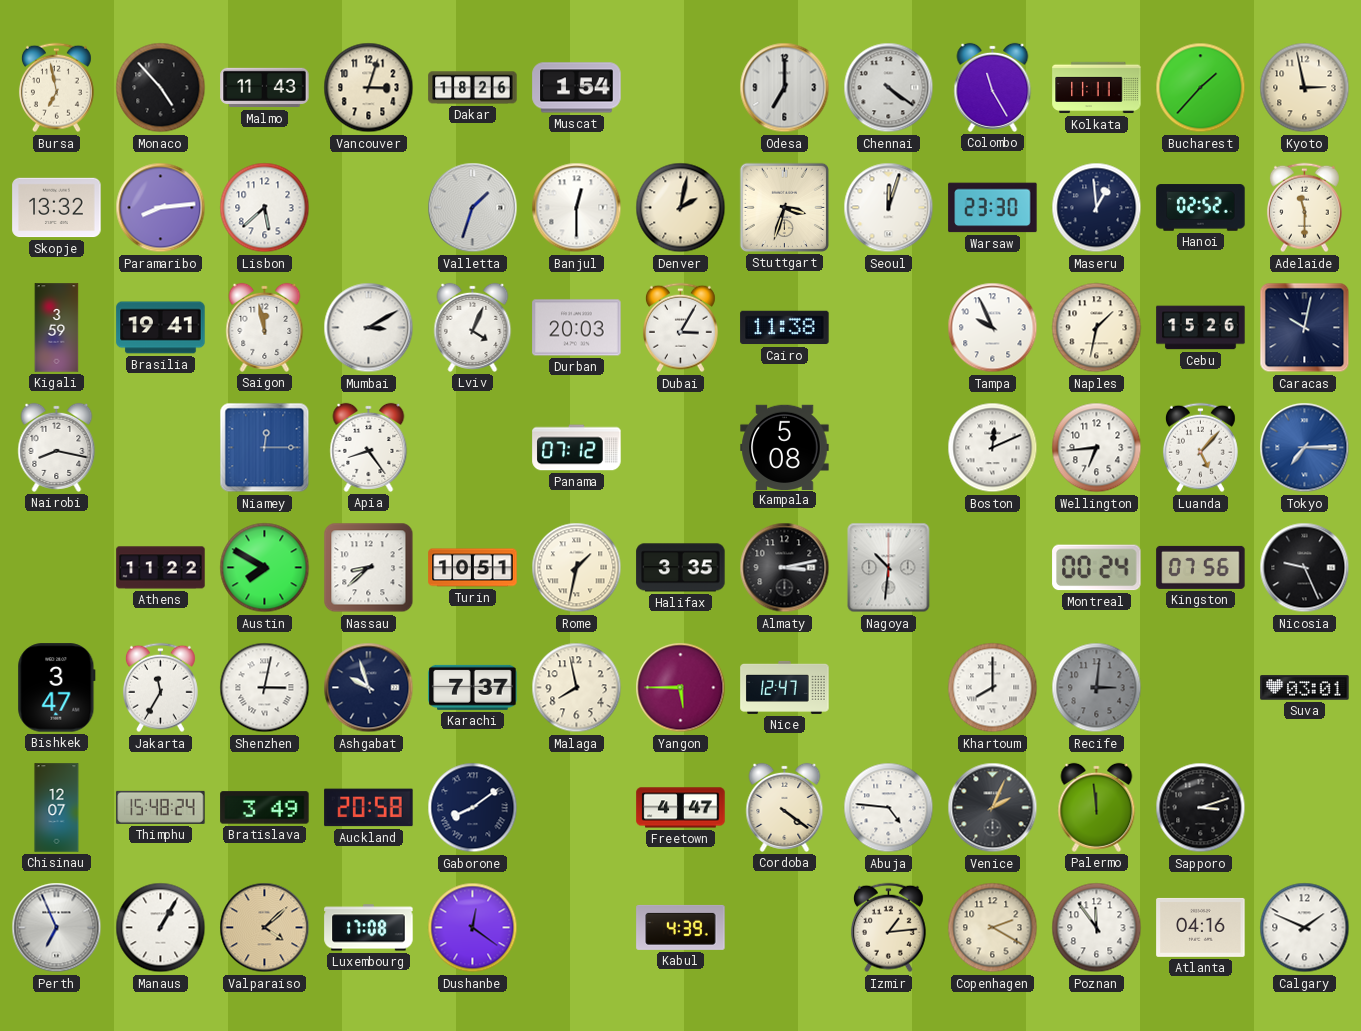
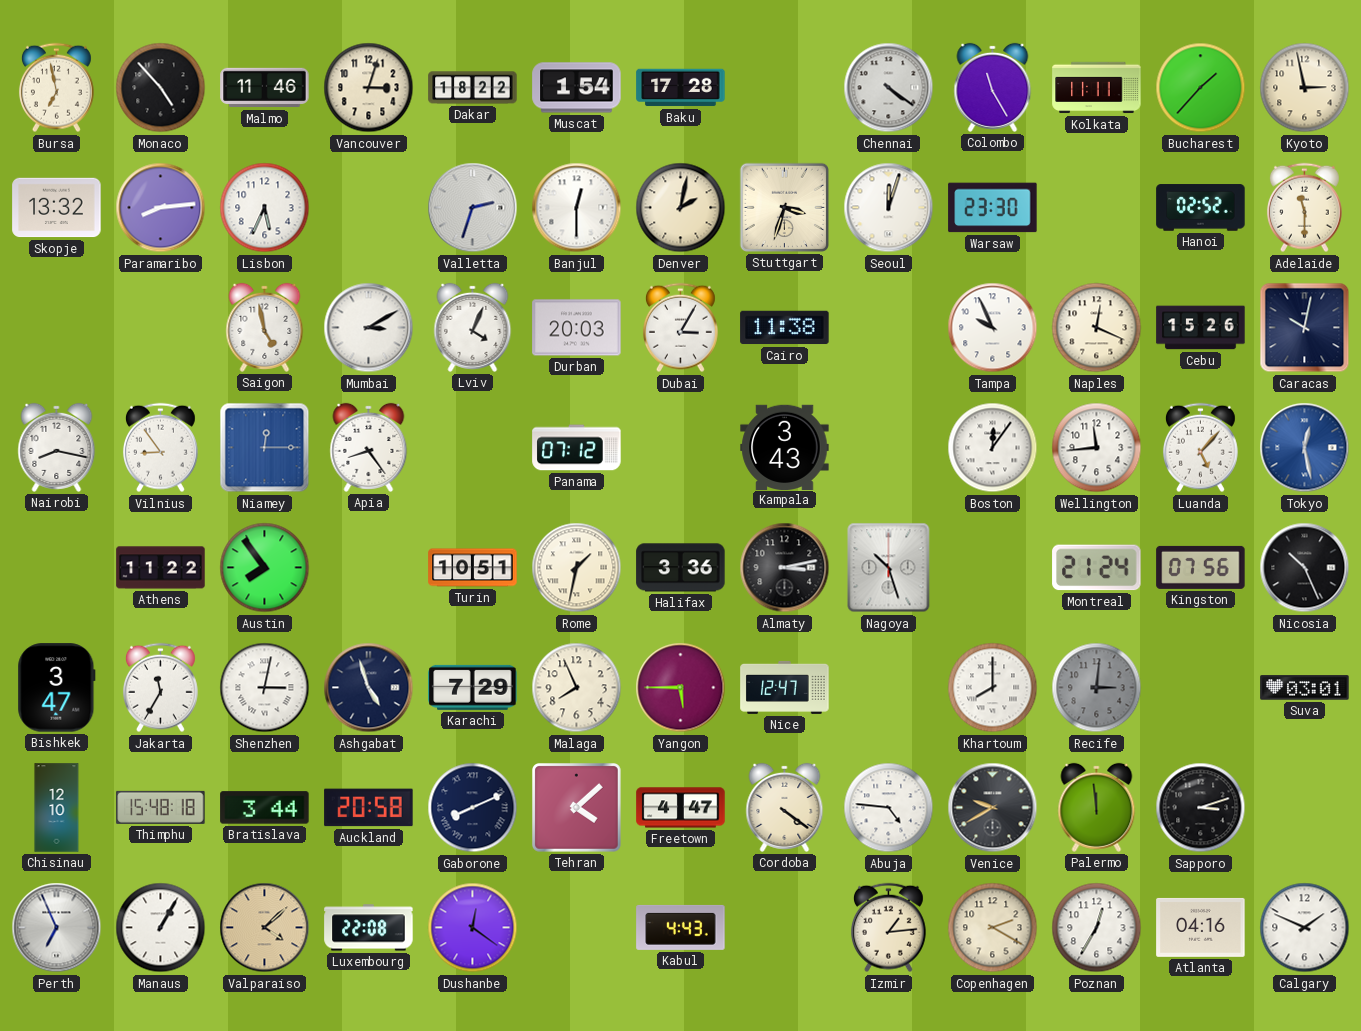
Malmo: 11:43 -> 11:46 (265, 88)
Dakar: 18:26 -> 18:22 (473, 88)
Baku: none -> 17:28 (681, 88)
Odesa: 7:00 -> none (785, 88)
Lisbon: 5:38 -> 5:34 (265, 208)
Valletta: 1:33 -> 2:33 (473, 208)
Maseru: 12:59 -> none (1097, 208)
Kigali: 3:59 -> none (57, 328)
Brasilia: 19:41 -> none (161, 328)
Saigon: 11:58 -> 4:58 (265, 327)
Naples: 1:32 -> 12:19 (1097, 328)
Vilnius: none -> 8:54 (160, 448)
Kampala: 5:08 -> 3:43 (785, 447)
Boston: 12:11 -> 12:06 (993, 448)
Wellington: 6:44 -> 11:44 (1097, 448)
Tokyo: 7:15 -> 12:28 (1305, 448)
Austin: 7:50 -> 7:54 (265, 568)
Nassau: 8:38 -> none (369, 568)
Halifax: 3:35 -> 3:36 (681, 568)
Nagoya: 10:31 -> 10:27 (889, 568)
Montreal: 00:24 -> 21:24 (1097, 568)
Nicosia: 9:26 -> 10:26 (1305, 568)
Ashgabat: 9:57 -> 4:57 (369, 688)
Karachi: 7:37 -> 7:29 (473, 687)
Malaga: 7:58 -> 7:56 (577, 688)
Chisinau: 12:07 -> 12:10 (57, 808)
Thimphu: 15:48:24 -> 15:48:18 (161, 807)
Bratislava: 3:49 -> 3:44 (265, 808)
Gaborone: 8:09 -> 8:11 (473, 808)
Tehran: none -> 4:08 (577, 808)
Venice: 2:04 -> 9:40 (993, 808)
Luxembourg: 17:08 -> 22:08 (369, 928)
Kabul: 4:39 -> 4:43 (681, 927)
Poznan: 11:54 -> 12:35 (1097, 928)
